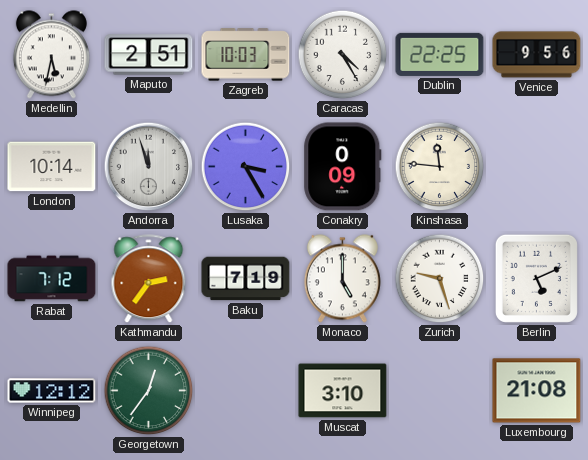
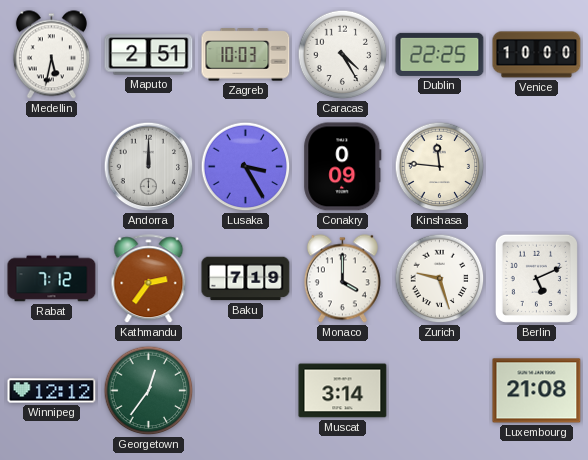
Venice: 9:56 -> 10:00 (537, 55)
London: 10:14 -> none (52, 167)
Andorra: 11:57 -> 12:00 (149, 167)
Monaco: 5:00 -> 4:00 (342, 279)
Muscat: 3:10 -> 3:14 (343, 391)
